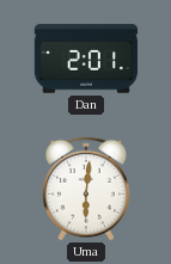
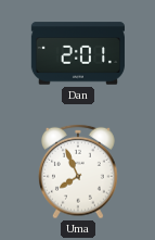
Uma: 6:01 -> 7:56 (79, 172)
